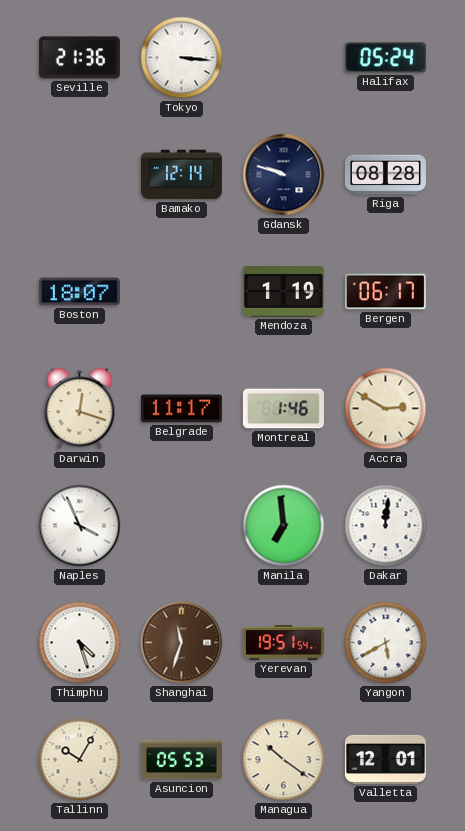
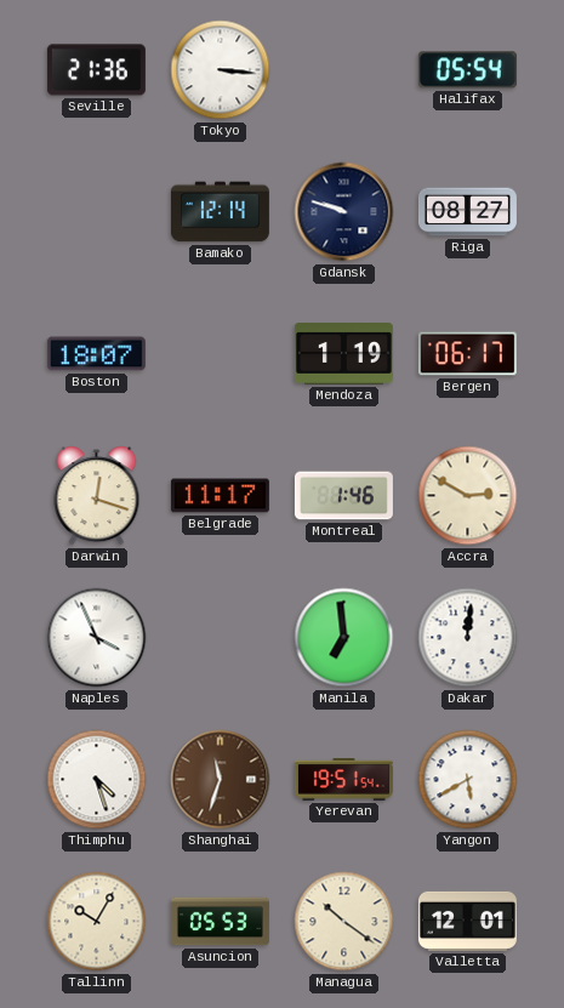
Halifax: 05:24 -> 05:54 (467, 70)
Riga: 08:28 -> 08:27 (467, 212)
